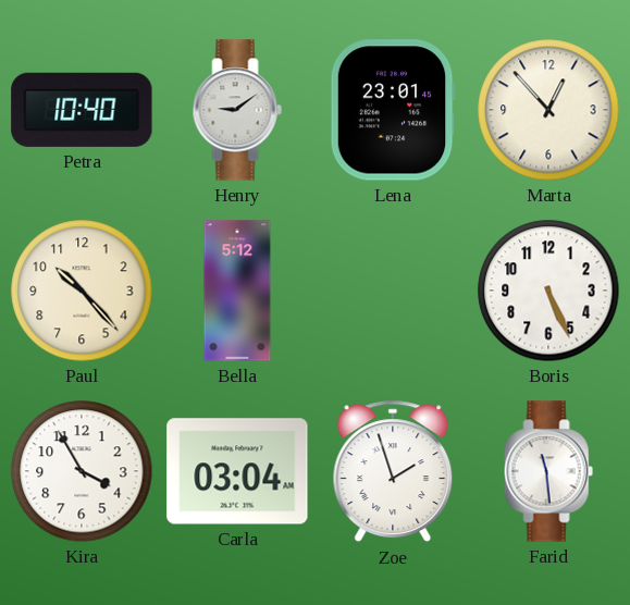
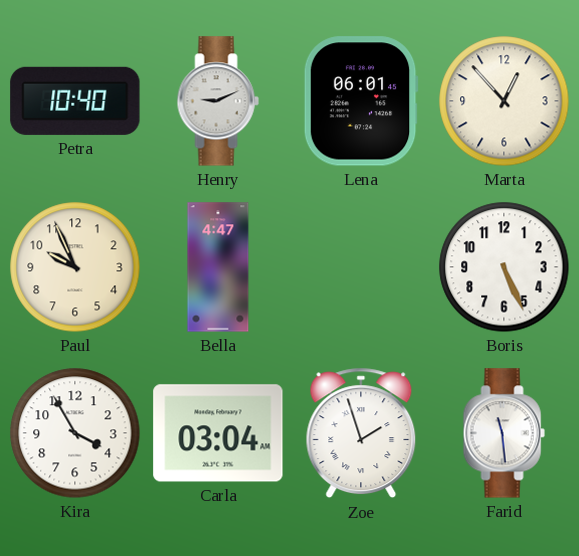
Henry: 9:09 -> 9:11 (218, 101)
Lena: 23:01 -> 06:01 (361, 101)
Paul: 10:23 -> 9:56 (75, 267)
Bella: 5:12 -> 4:47 (218, 267)
